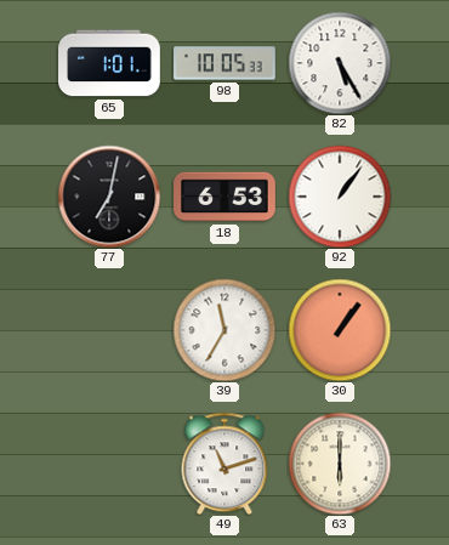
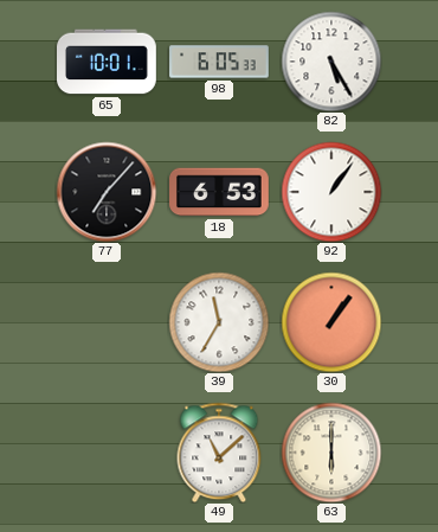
65: 1:01 -> 10:01 (108, 62)
98: 10:05 -> 6:05 (219, 62)
77: 7:02 -> 7:07 (107, 192)
49: 11:12 -> 11:08 (219, 453)
